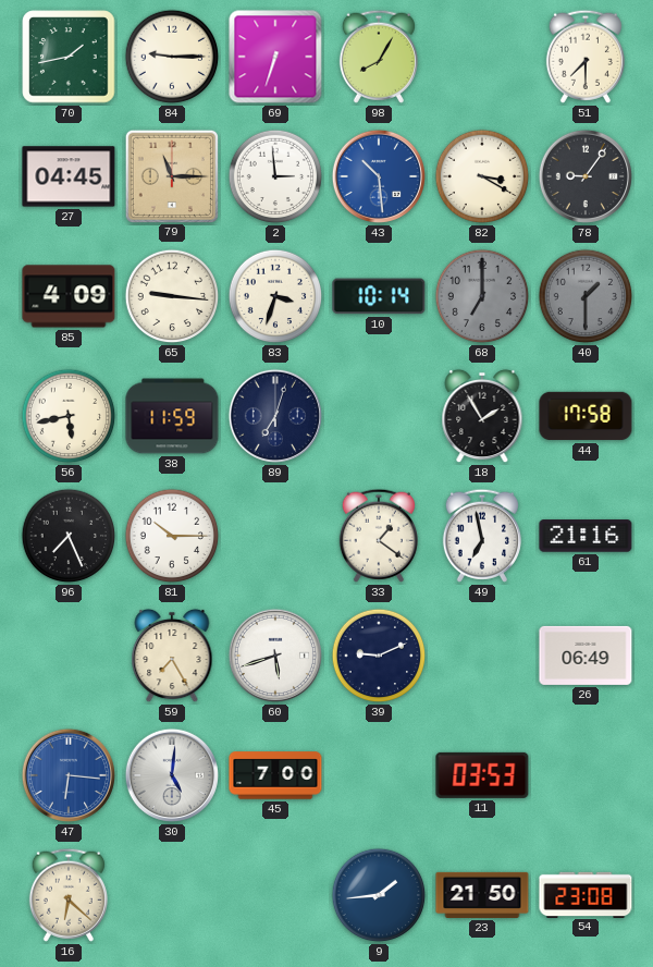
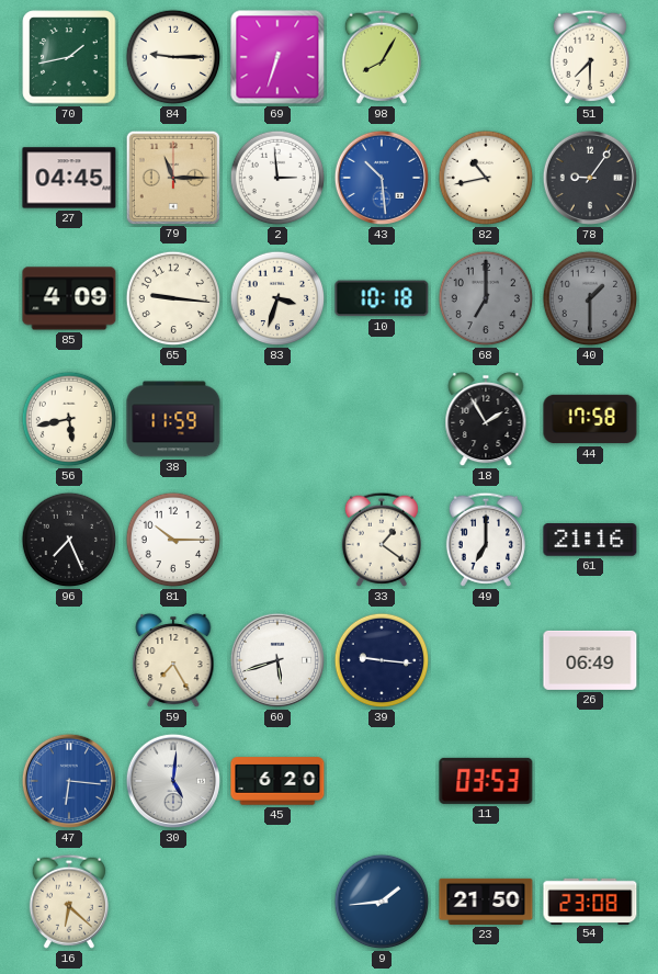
82: 3:20 -> 10:43 (486, 178)
10: 10:14 -> 10:18 (382, 298)
89: 7:03 -> none (275, 416)
49: 6:58 -> 7:00 (486, 540)
39: 9:11 -> 9:16 (382, 660)
45: 7:00 -> 6:20 (277, 781)
